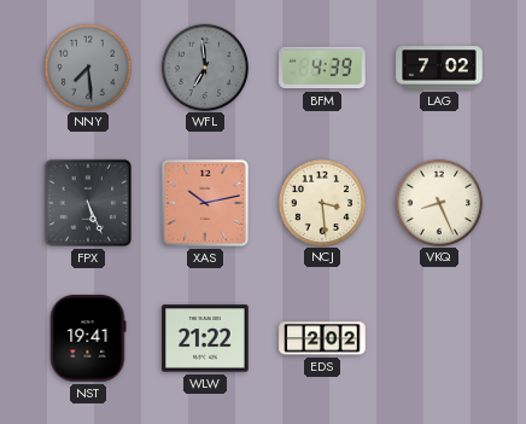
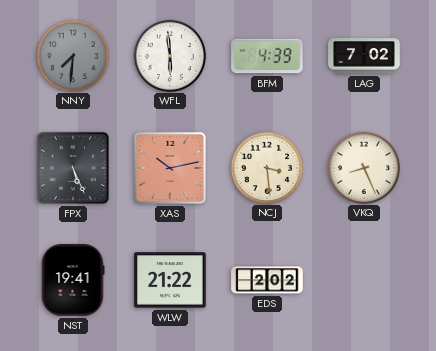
NNY: 7:29 -> 7:31 (72, 55)
WFL: 6:59 -> 5:59 (169, 55)
WFL dial: grey -> white (169, 55)
